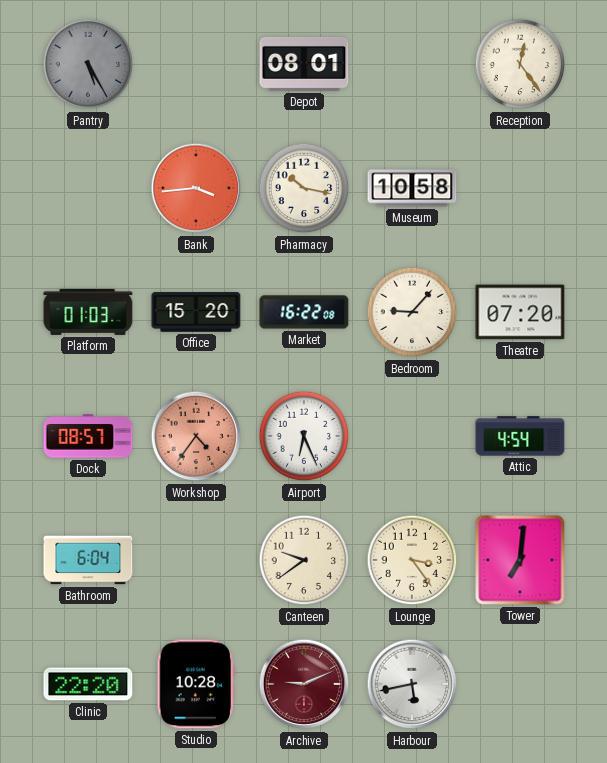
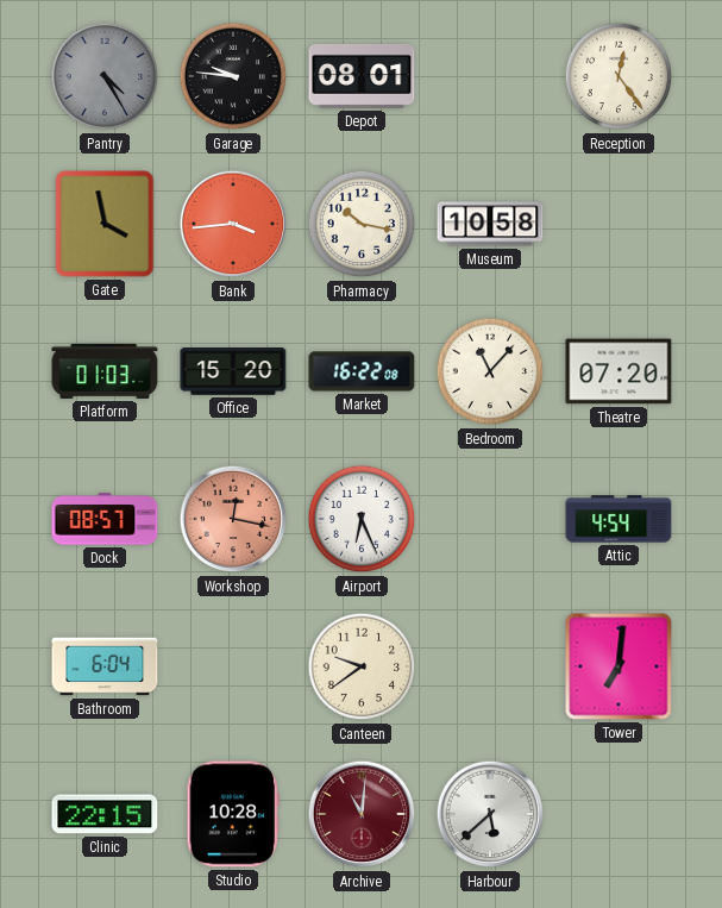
Pantry: 5:25 -> 4:25 (105, 76)
Garage: none -> 9:46 (233, 76)
Gate: none -> 3:58 (105, 224)
Bedroom: 9:07 -> 11:07 (490, 371)
Workshop: 4:36 -> 12:17 (233, 519)
Lounge: 3:24 -> none (412, 560)
Clinic: 22:20 -> 22:15 (105, 814)
Archive: 9:11 -> 11:01 (362, 814)
Harbour: 5:43 -> 5:38 (490, 814)
